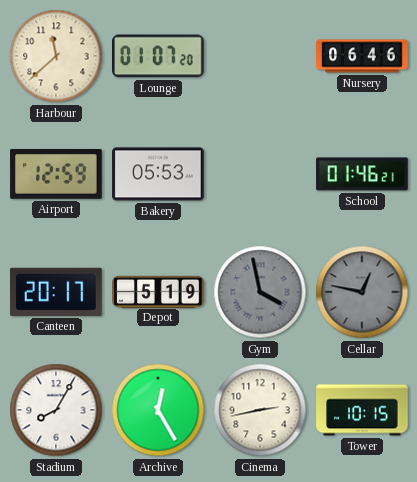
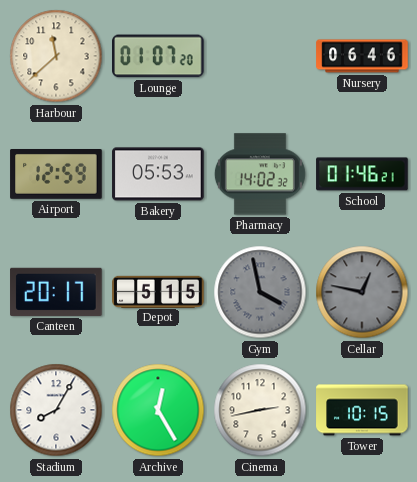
Pharmacy: none -> 14:02 (260, 174)
Depot: 5:19 -> 5:15 (158, 291)
